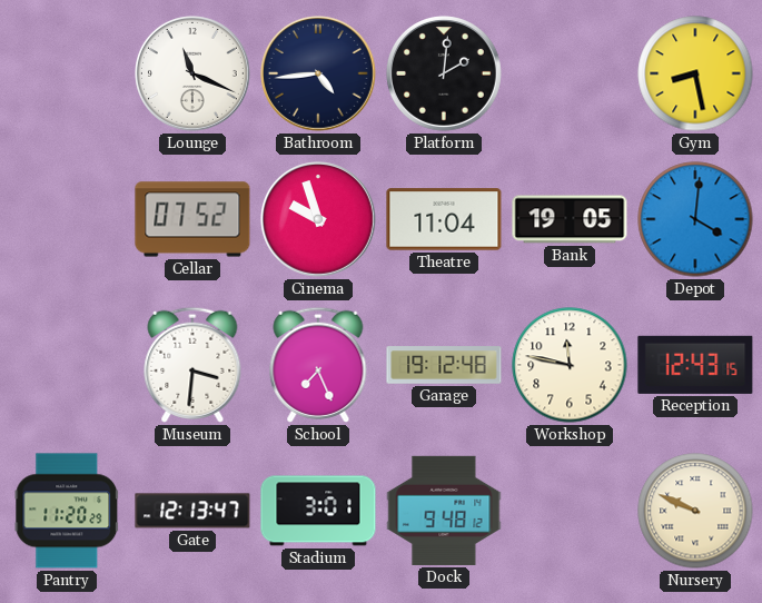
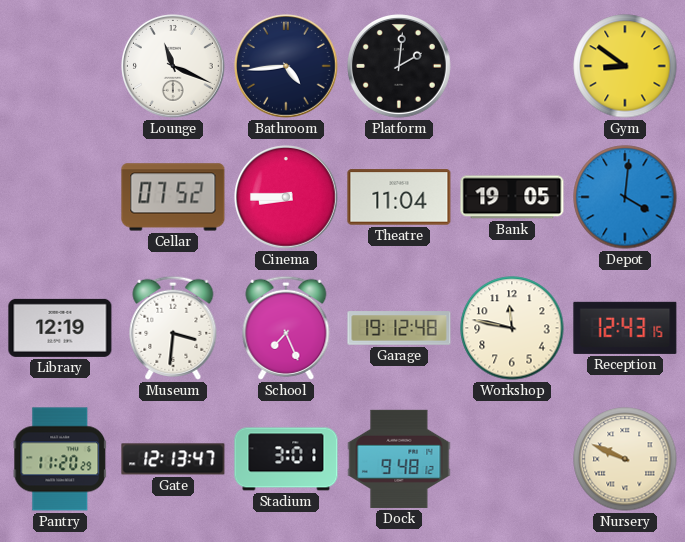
Gym: 8:28 -> 8:51 (625, 66)
Cinema: 9:57 -> 8:45 (287, 198)
Library: none -> 12:19 (60, 328)
